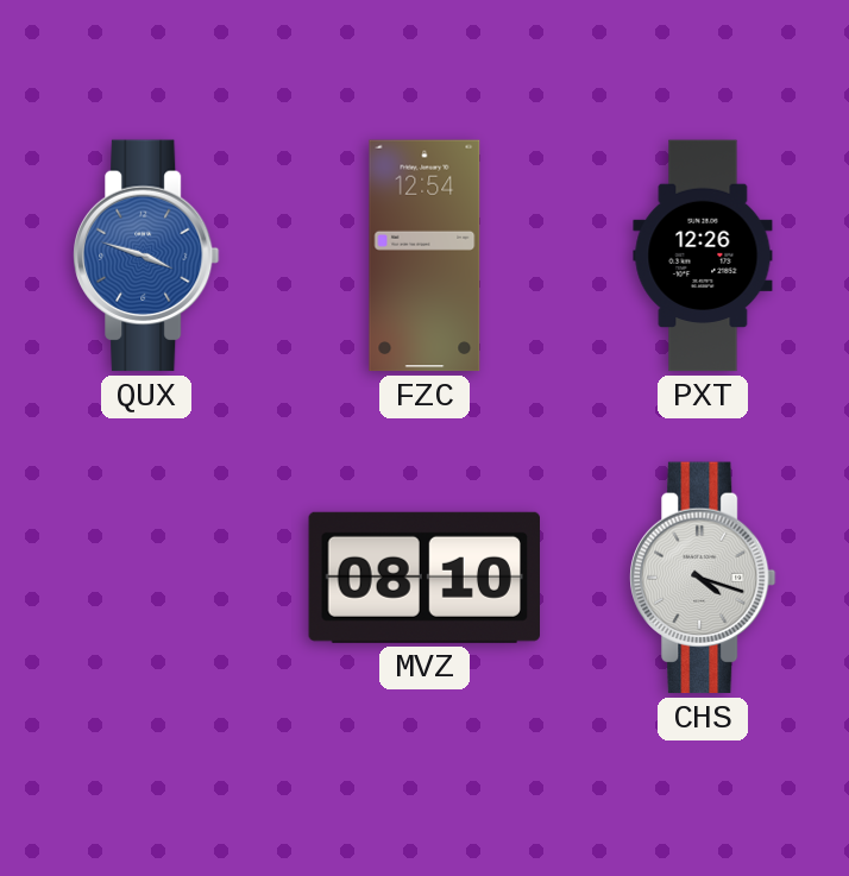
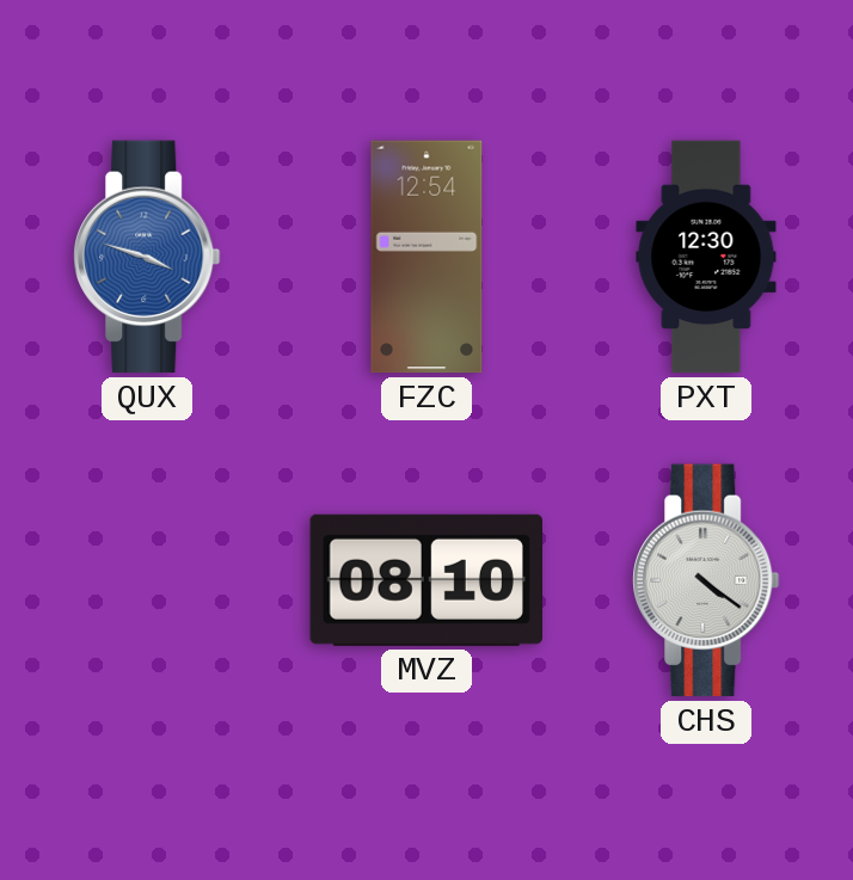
PXT: 12:26 -> 12:30 (706, 257)
CHS: 4:18 -> 4:21 (707, 580)
